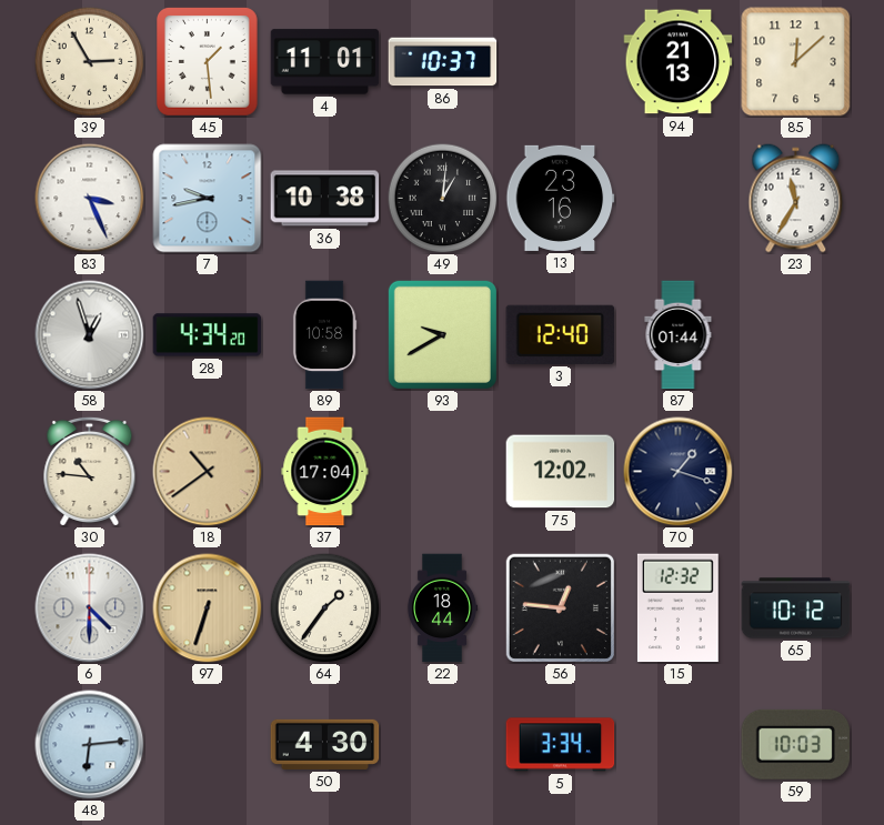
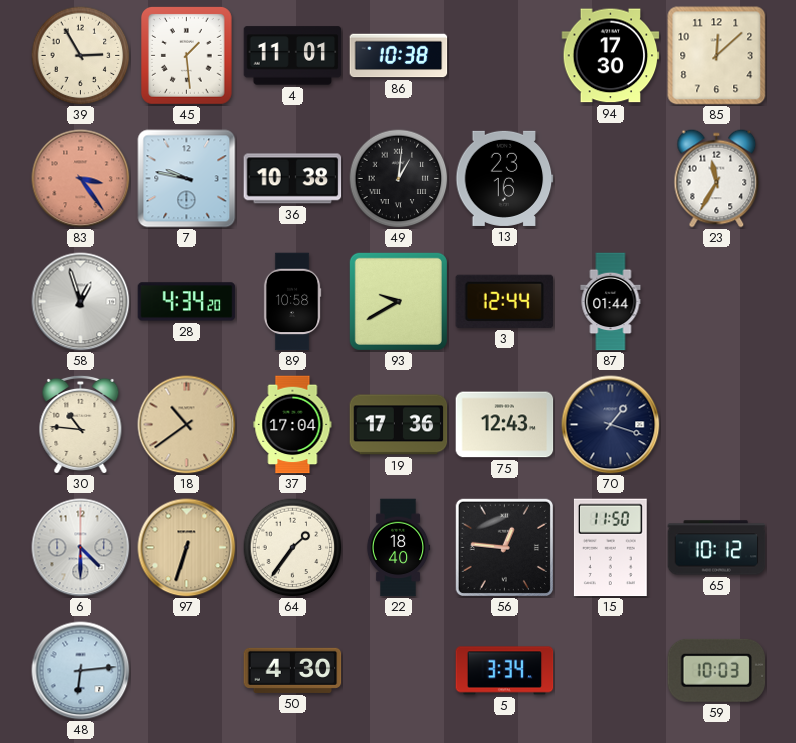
86: 10:37 -> 10:38 (399, 56)
94: 21:13 -> 17:30 (611, 56)
83: 3:26 -> 3:24 (81, 179)
83 dial: white -> salmon (81, 179)
7: 9:43 -> 9:47 (187, 179)
3: 12:40 -> 12:44 (505, 301)
19: none -> 17:36 (399, 425)
75: 12:02 -> 12:43 (505, 425)
22: 18:44 -> 18:40 (398, 548)
15: 12:32 -> 11:50 (610, 548)
